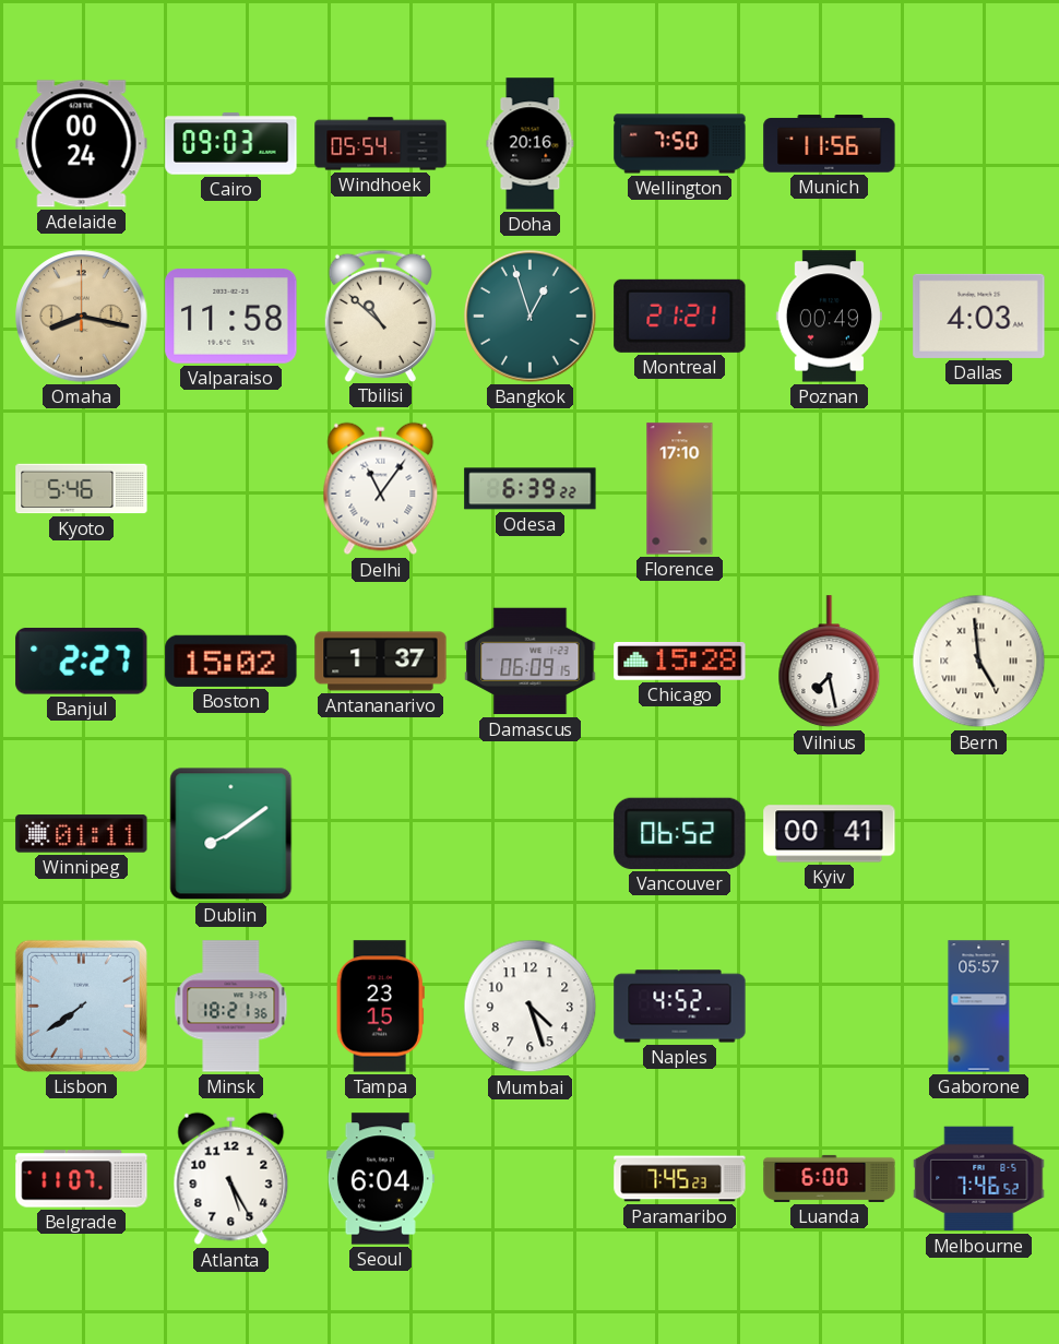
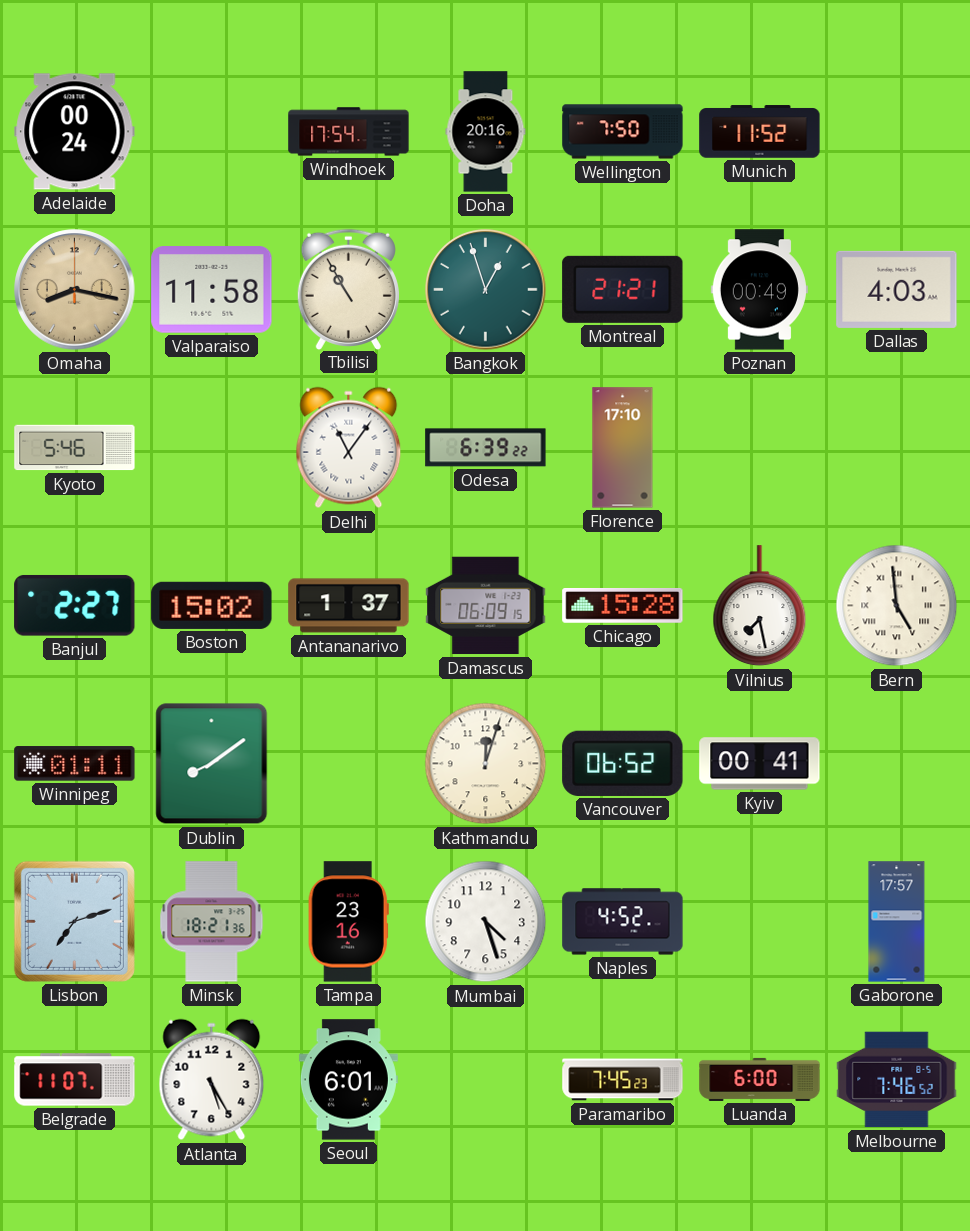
Cairo: 09:03 -> none (231, 144)
Windhoek: 05:54 -> 17:54 (349, 132)
Munich: 11:56 -> 11:52 (760, 132)
Tbilisi: 10:52 -> 10:55 (348, 289)
Kathmandu: none -> 12:03 (486, 764)
Lisbon: 7:39 -> 7:12 (74, 921)
Tampa: 23:15 -> 23:16 (348, 922)
Gaborone: 05:57 -> 17:57 (897, 922)
Seoul: 6:04 -> 6:01 (348, 1080)
